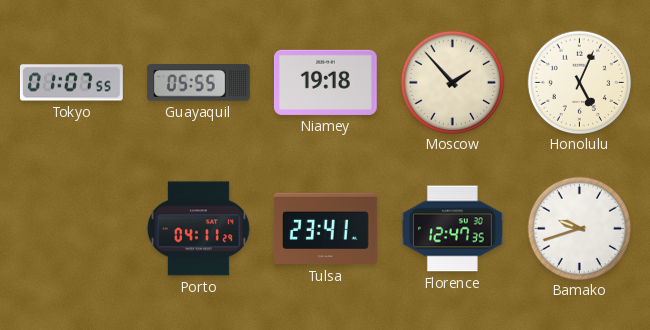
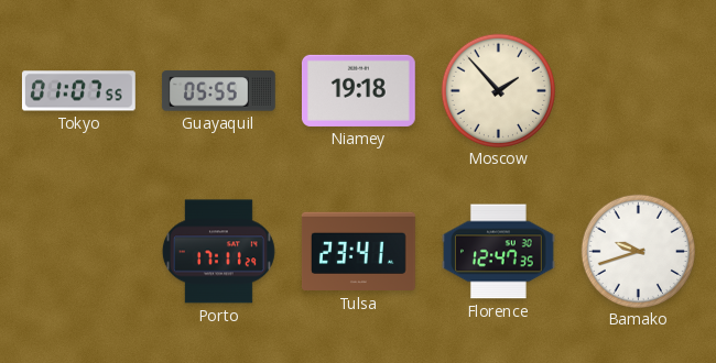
Honolulu: 5:04 -> none (579, 82)
Porto: 04:11 -> 17:11 (218, 252)
